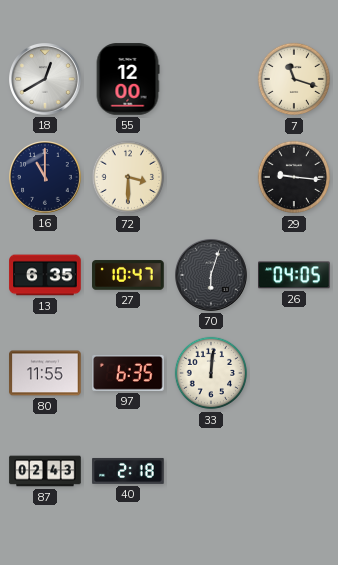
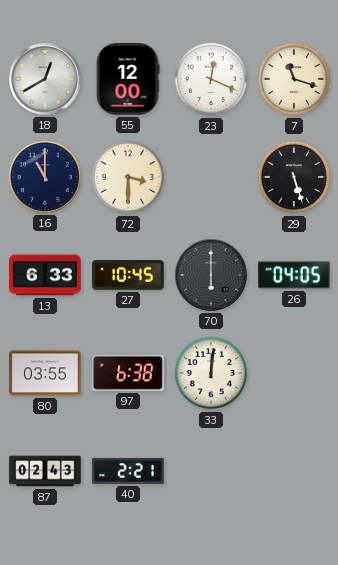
23: none -> 12:19 (211, 79)
29: 9:16 -> 5:27 (294, 177)
13: 6:35 -> 6:33 (45, 275)
27: 10:47 -> 10:45 (128, 275)
70: 6:03 -> 6:00 (212, 276)
80: 11:55 -> 03:55 (45, 373)
97: 6:35 -> 6:38 (128, 373)
40: 2:18 -> 2:21 (128, 471)
